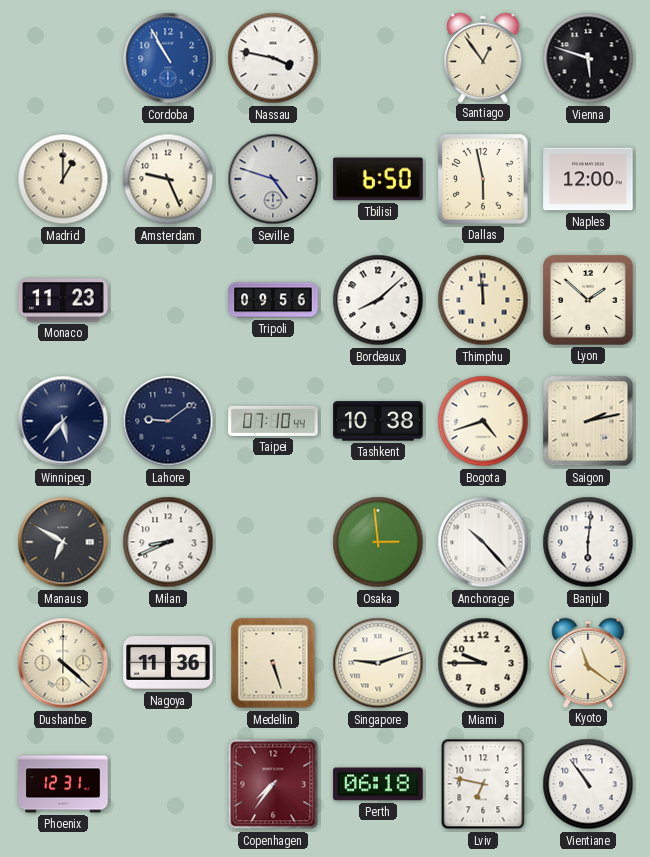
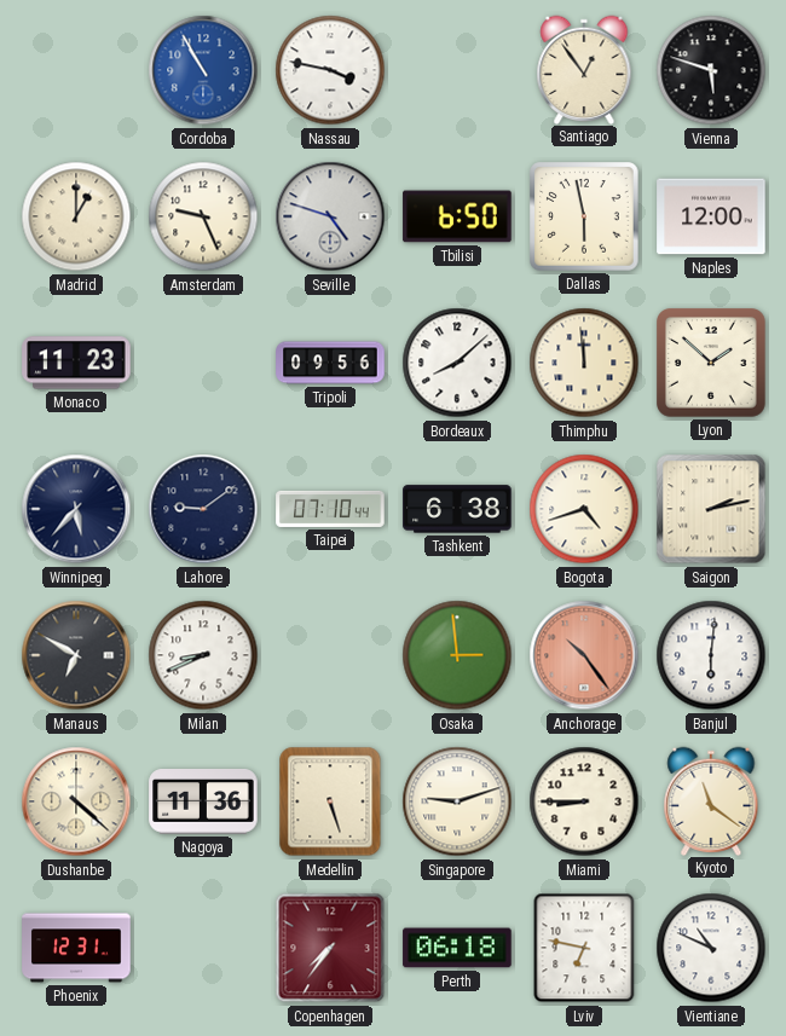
Tashkent: 10:38 -> 6:38 (457, 509)
Anchorage: 10:23 -> 10:24 (584, 655)
Anchorage dial: white -> salmon (584, 655)
Miami: 9:45 -> 8:45 (584, 801)
Vientiane: 10:54 -> 10:49 (711, 948)
